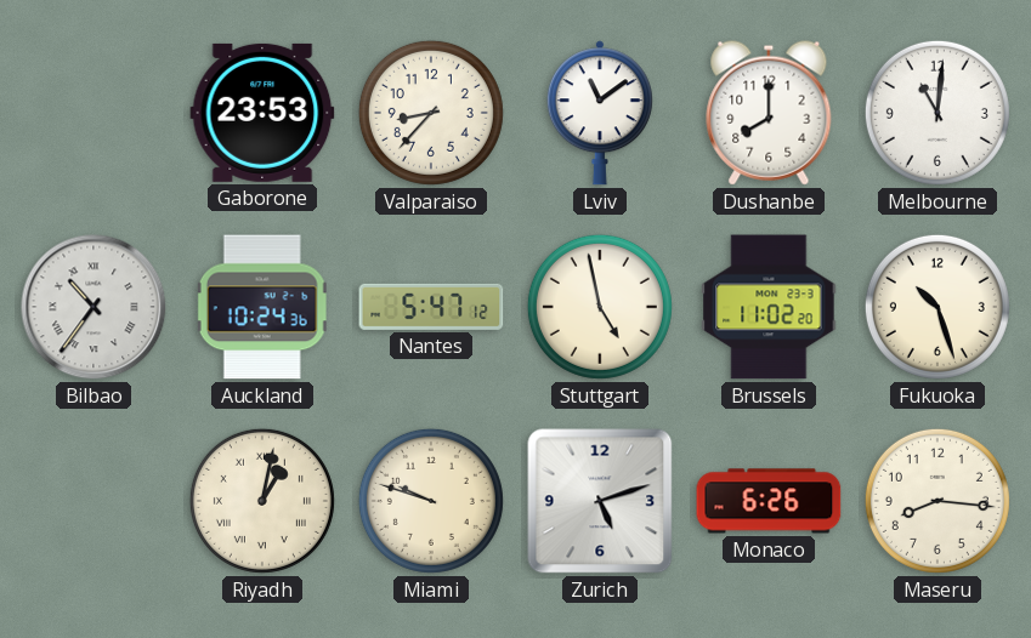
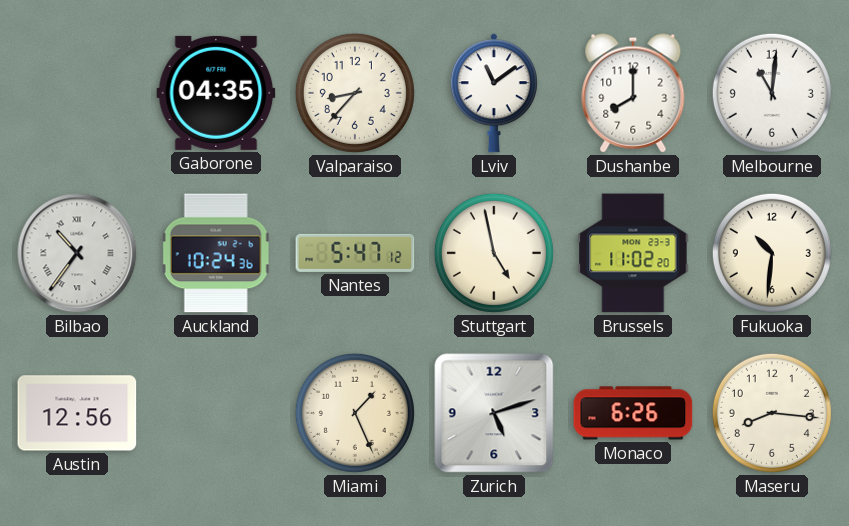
Gaborone: 23:53 -> 04:35 (216, 93)
Fukuoka: 10:27 -> 10:31 (772, 253)
Austin: none -> 12:56 (77, 413)
Riyadh: 1:02 -> none (262, 501)
Miami: 9:48 -> 1:26 (355, 413)
